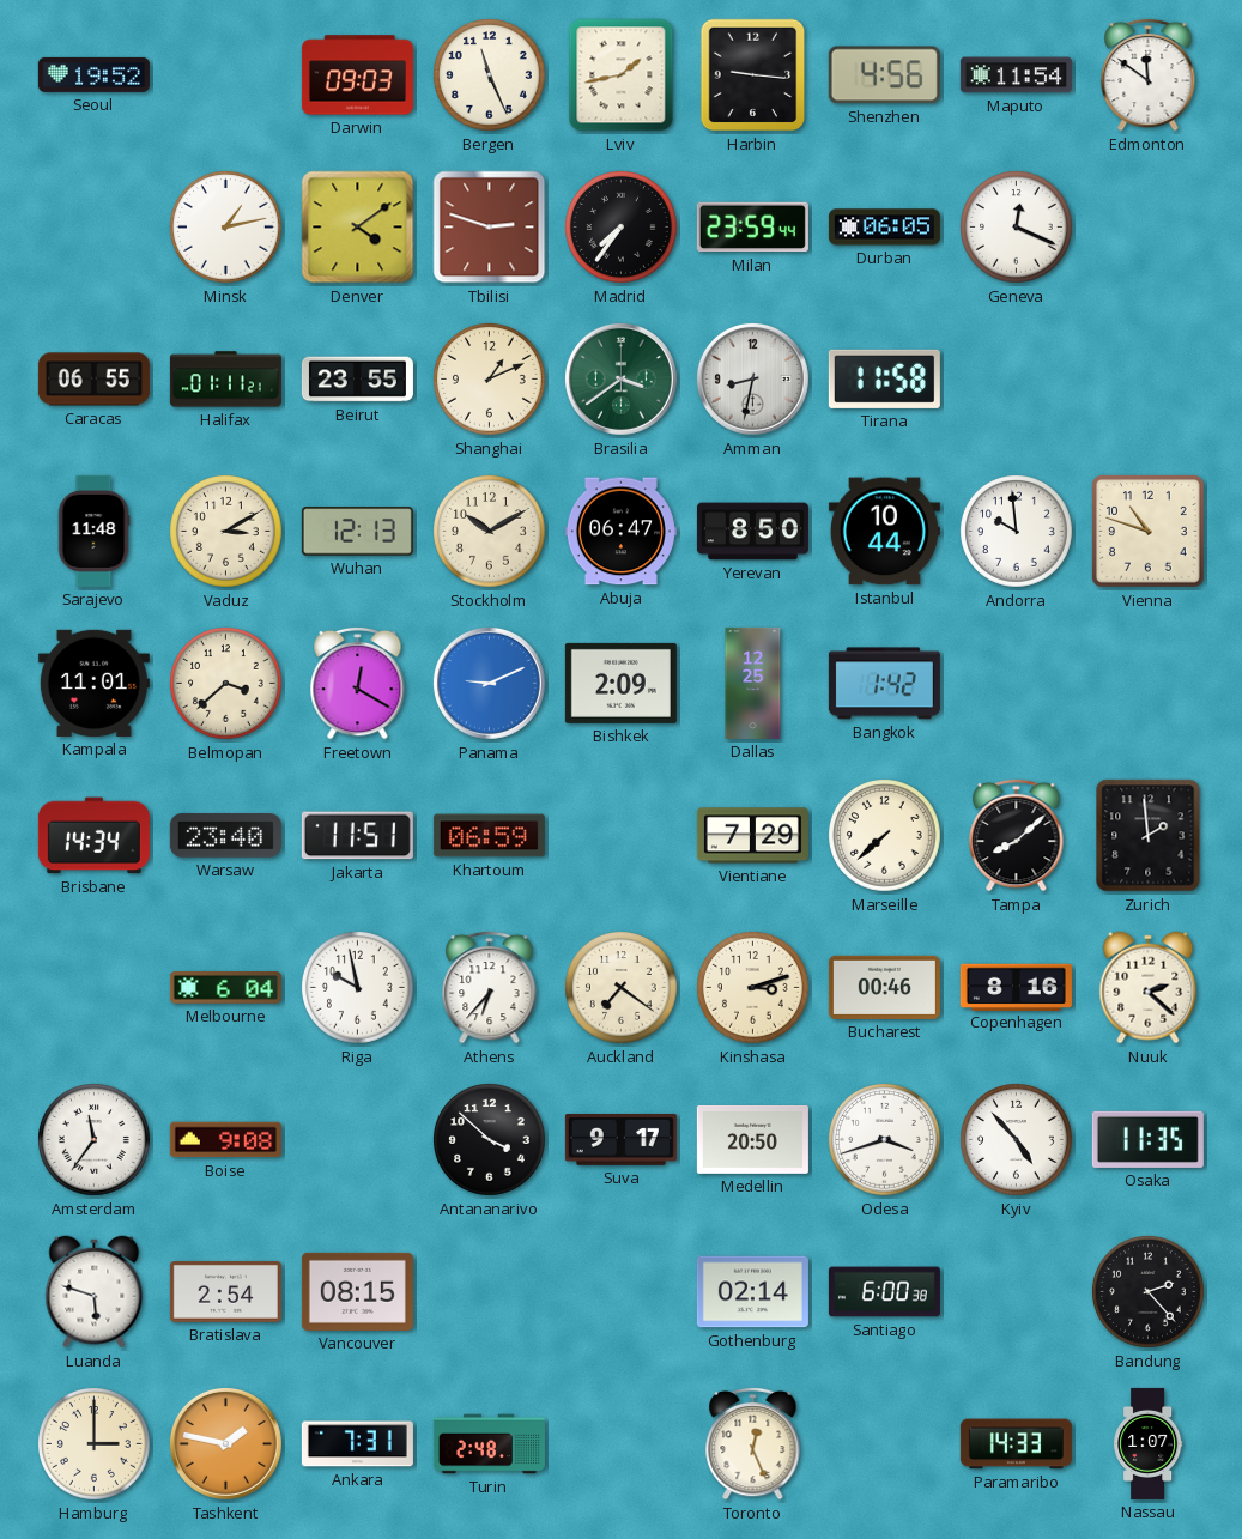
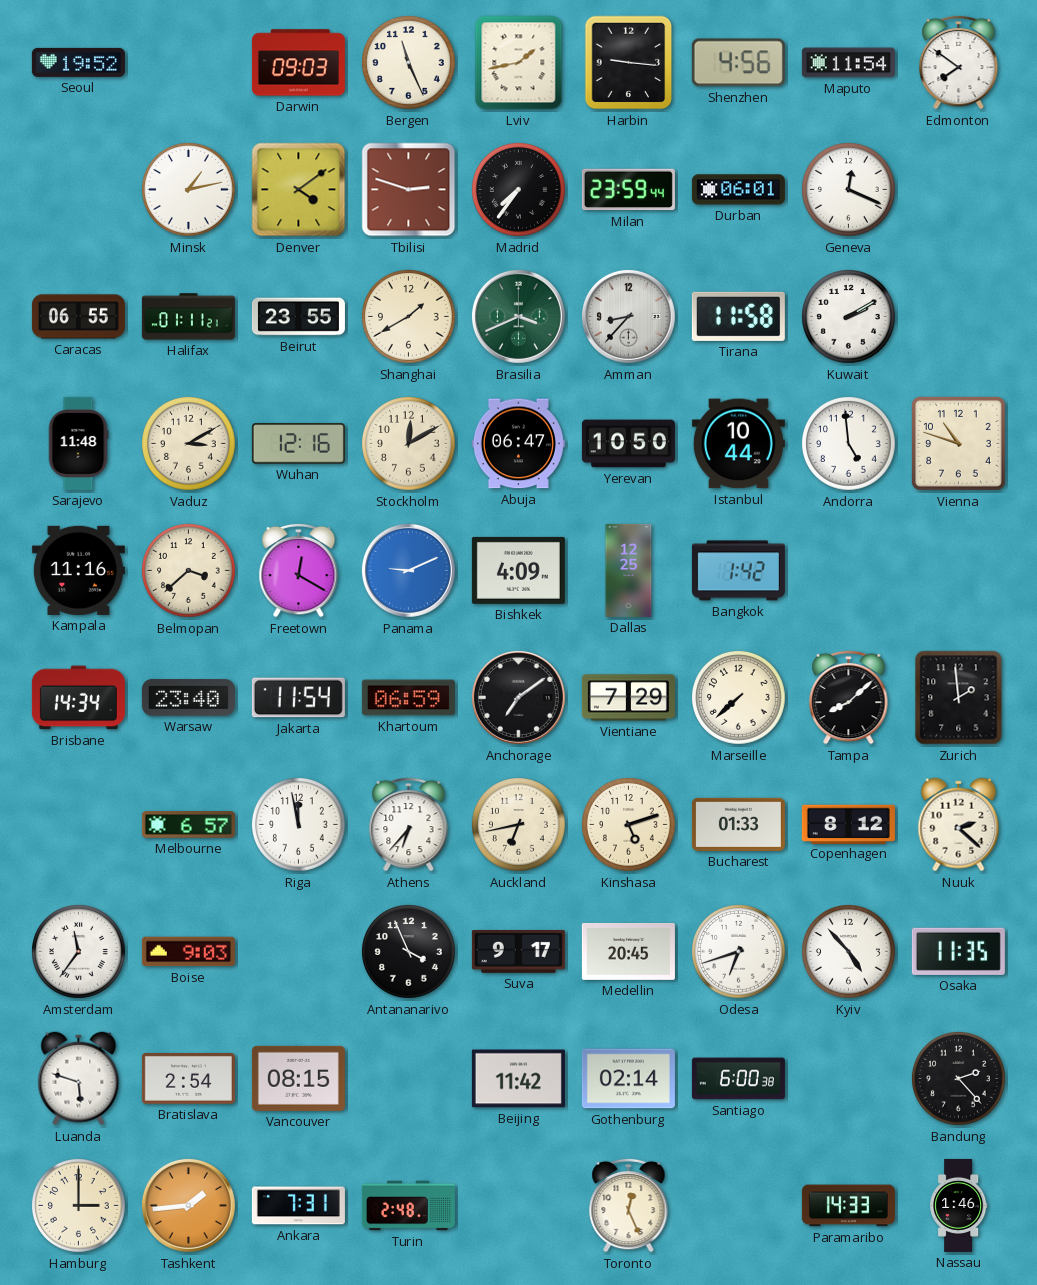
Edmonton: 11:51 -> 7:51 (959, 62)
Durban: 06:05 -> 06:01 (738, 190)
Shanghai: 1:11 -> 1:40 (409, 317)
Brasilia: 3:39 -> 3:41 (518, 316)
Amman: 8:32 -> 8:37 (628, 316)
Kuwait: none -> 2:10 (849, 317)
Wuhan: 12:13 -> 12:16 (298, 444)
Stockholm: 10:10 -> 12:10 (409, 444)
Yerevan: 8:50 -> 10:50 (628, 444)
Andorra: 9:59 -> 4:59 (849, 444)
Kampala: 11:01 -> 11:16 (78, 570)
Bishkek: 2:09 -> 4:09 (518, 570)
Jakarta: 11:51 -> 11:54 (298, 698)
Anchorage: none -> 7:09 (518, 697)
Melbourne: 6:04 -> 6:57 (188, 825)
Riga: 9:58 -> 11:58 (299, 825)
Auckland: 7:21 -> 6:43 (519, 825)
Kinshasa: 3:12 -> 5:12 (629, 825)
Bucharest: 00:46 -> 01:33 (738, 824)
Copenhagen: 8:16 -> 8:12 (848, 824)
Boise: 9:08 -> 9:03 (188, 952)
Antananarivo: 3:52 -> 3:56 (409, 952)
Medellin: 20:50 -> 20:45 (628, 951)
Odesa: 3:42 -> 6:42 (739, 952)
Beijing: none -> 11:42 (518, 1079)
Tashkent: 1:47 -> 1:44 (188, 1205)
Nassau: 1:07 -> 1:46 (959, 1205)
